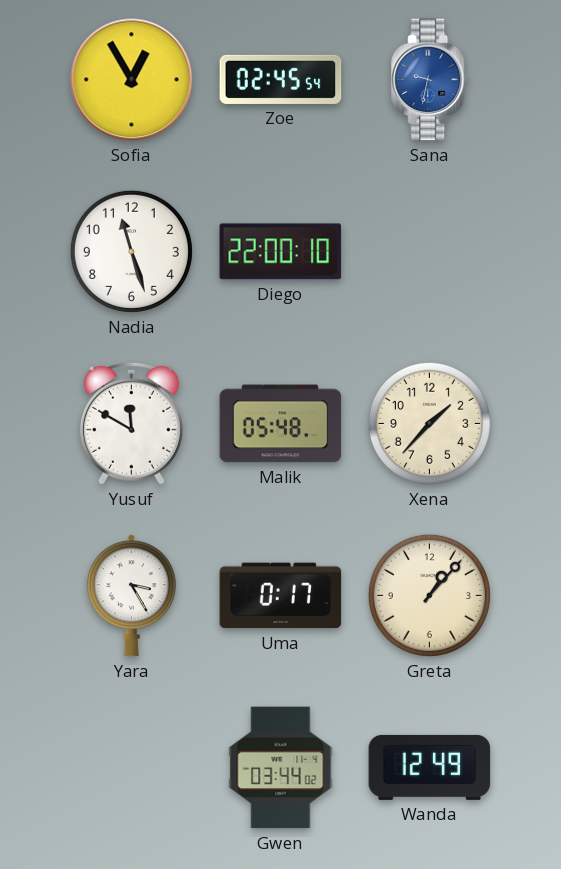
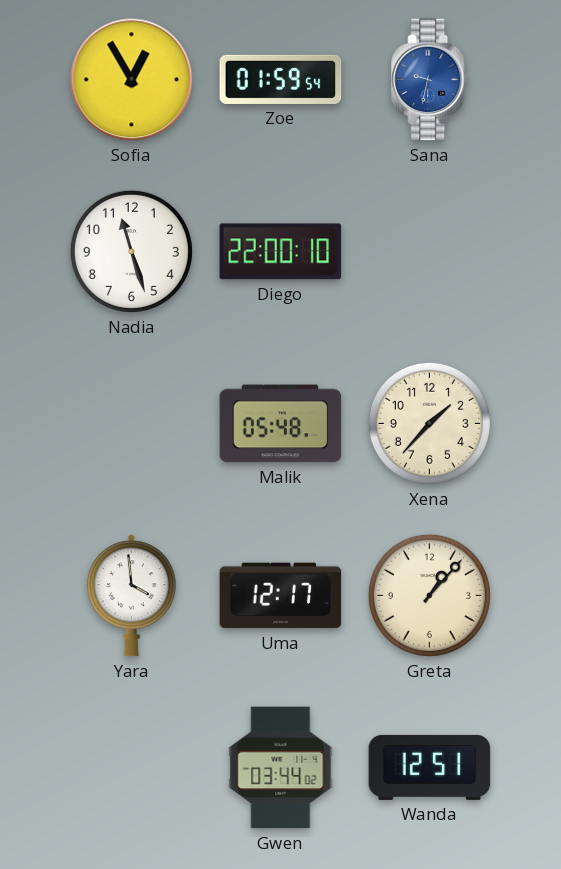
Zoe: 02:45 -> 01:59 (281, 79)
Yusuf: 11:50 -> none (131, 423)
Yara: 3:25 -> 3:59 (131, 596)
Uma: 0:17 -> 12:17 (281, 596)
Wanda: 12:49 -> 12:51 (430, 767)
